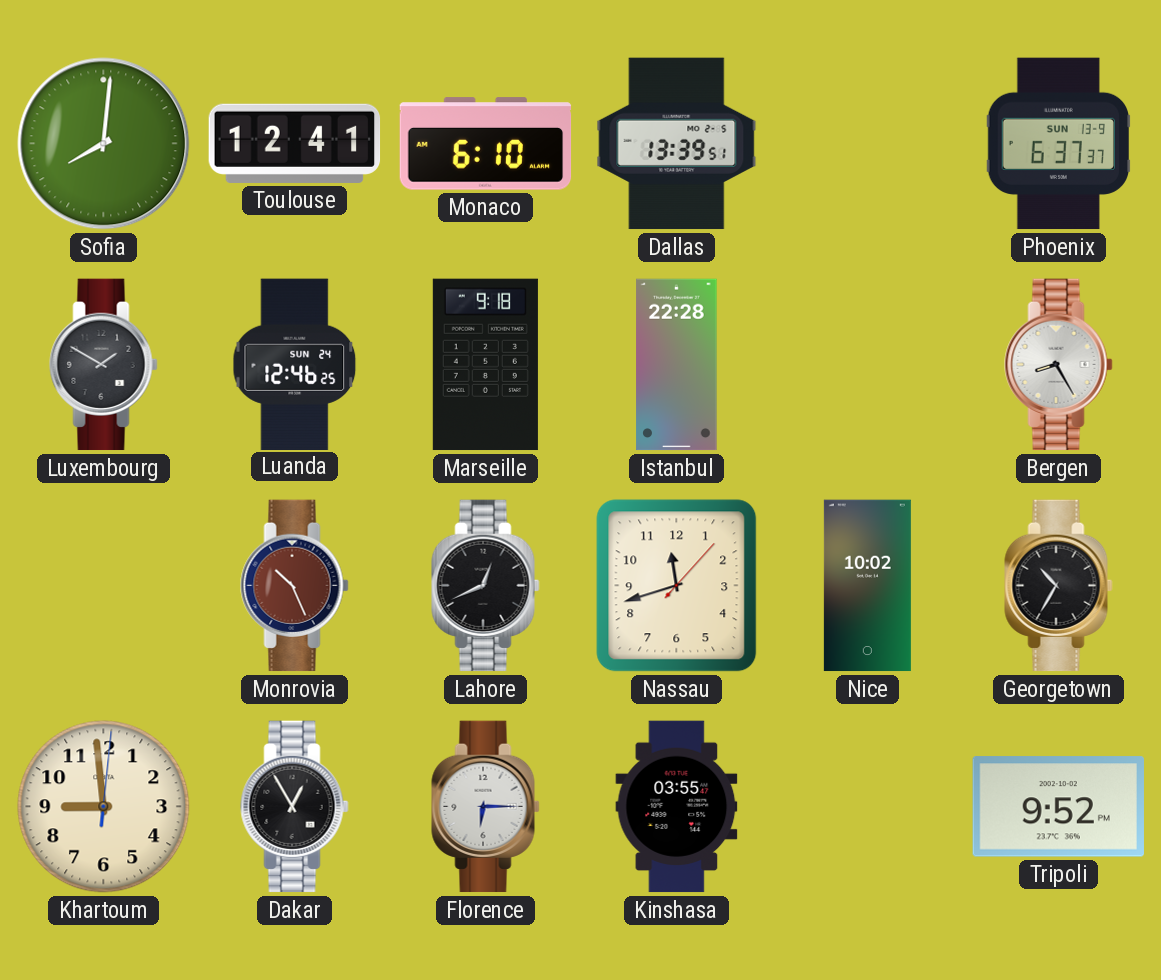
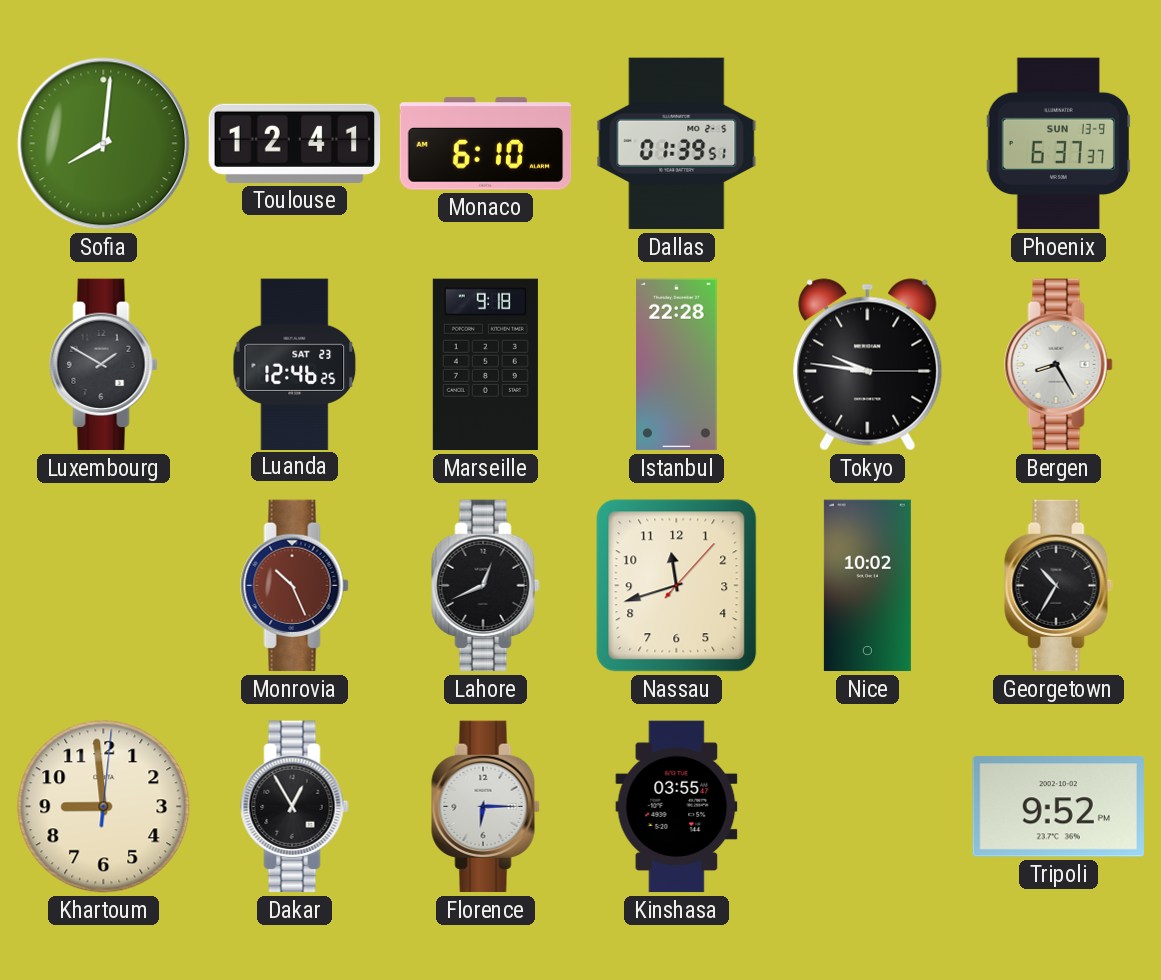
Dallas: 13:39 -> 01:39 (677, 144)
Luanda date: SUN 24 -> SAT 23 (295, 364)
Tokyo: none -> 9:46 (868, 365)
